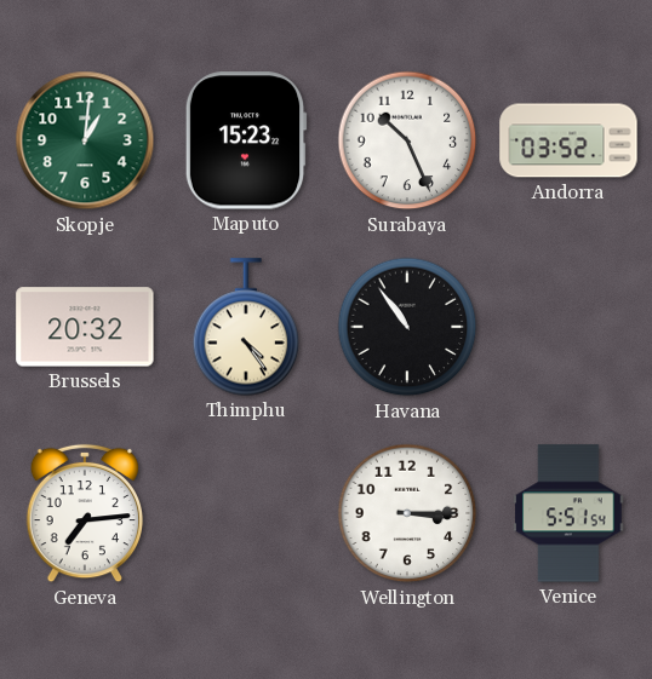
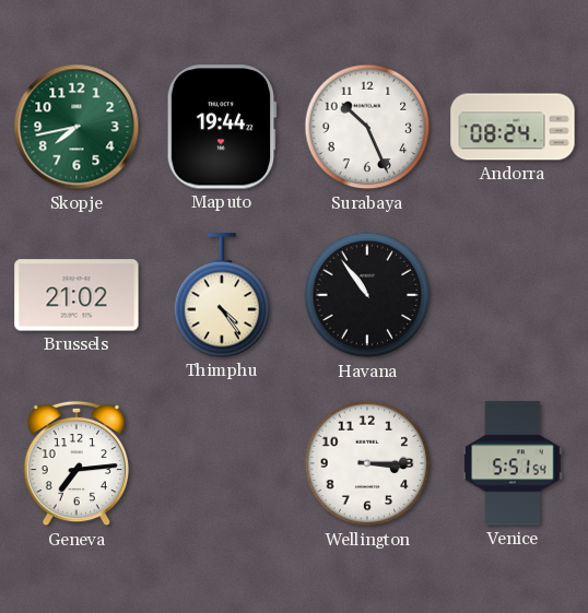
Skopje: 1:01 -> 7:43 (77, 127)
Maputo: 15:23 -> 19:44 (222, 127)
Andorra: 03:52 -> 08:24 (513, 127)
Brussels: 20:32 -> 21:02 (77, 295)
